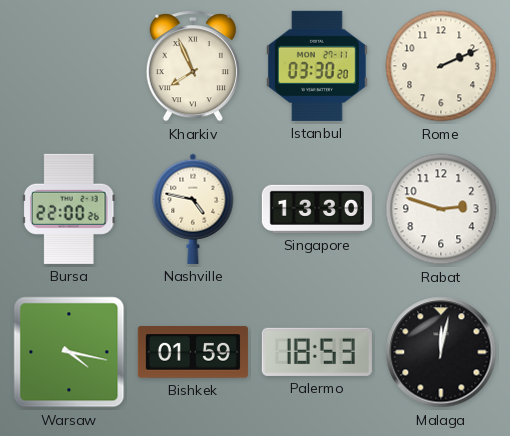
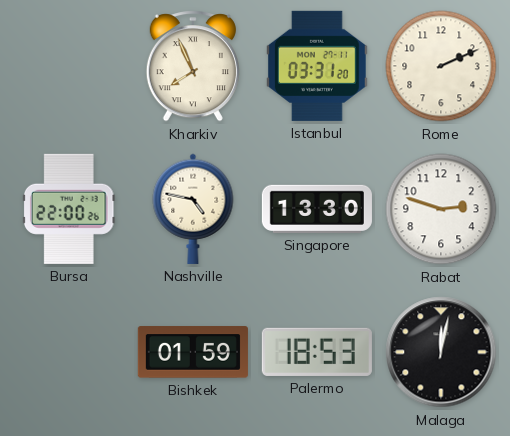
Istanbul: 03:30 -> 03:31 (317, 66)
Warsaw: 4:17 -> none (69, 352)
